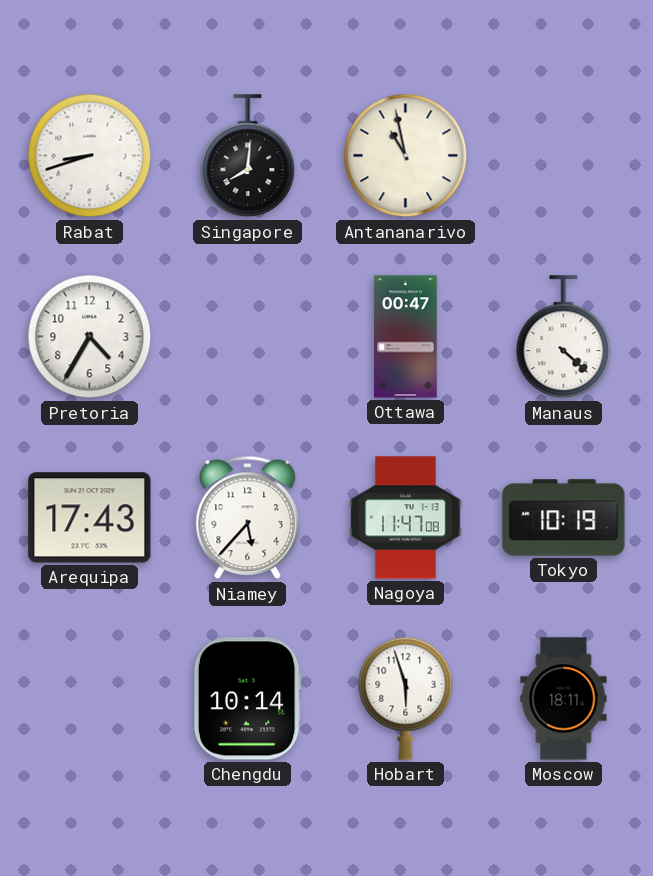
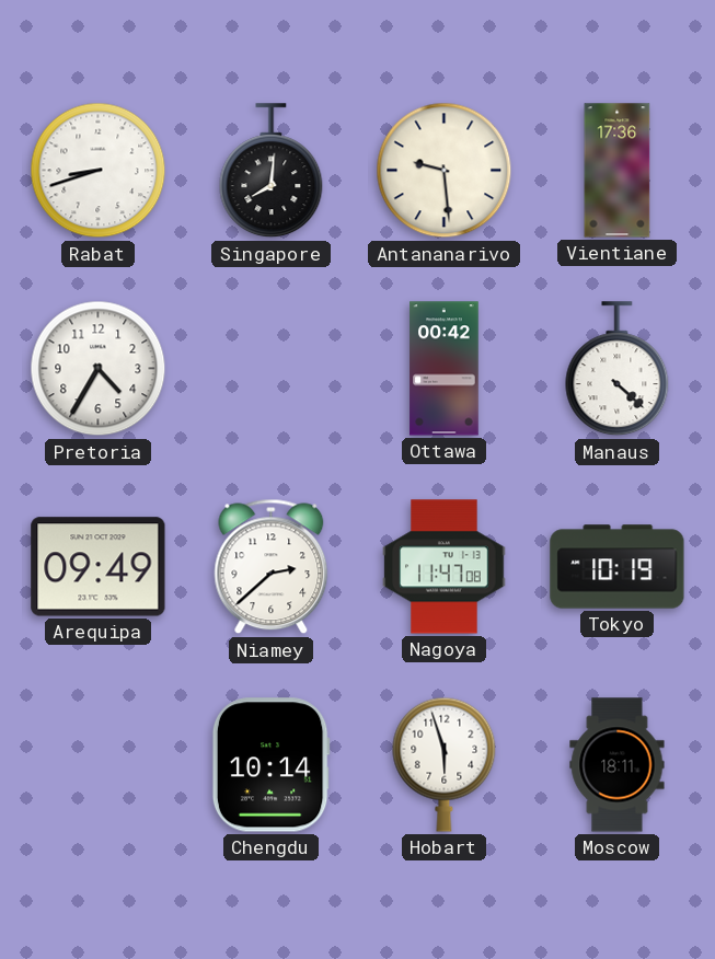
Antananarivo: 10:58 -> 9:29 (445, 171)
Vientiane: none -> 17:36 (618, 171)
Ottawa: 00:47 -> 00:42 (445, 369)
Arequipa: 17:43 -> 09:49 (99, 567)
Niamey: 5:37 -> 2:38 (272, 567)
